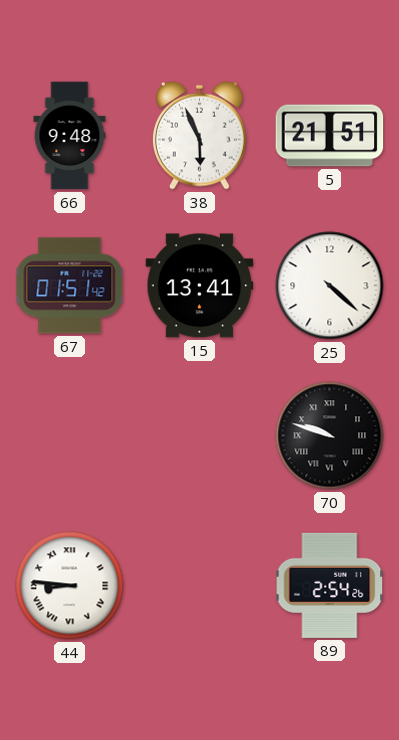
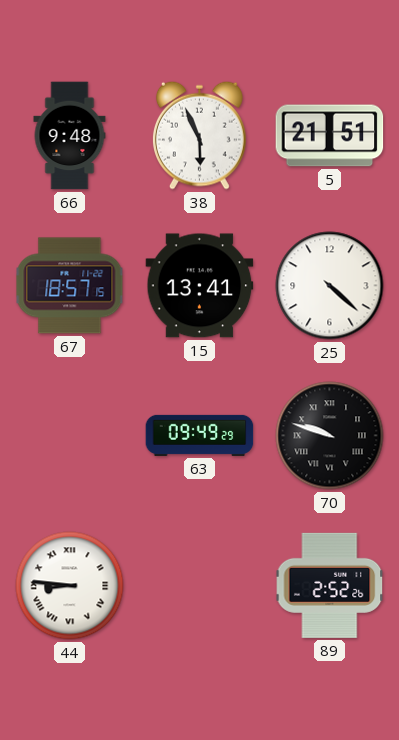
67: 01:51 -> 18:57 (70, 286)
63: none -> 09:49 (200, 435)
89: 2:54 -> 2:52 (330, 585)
